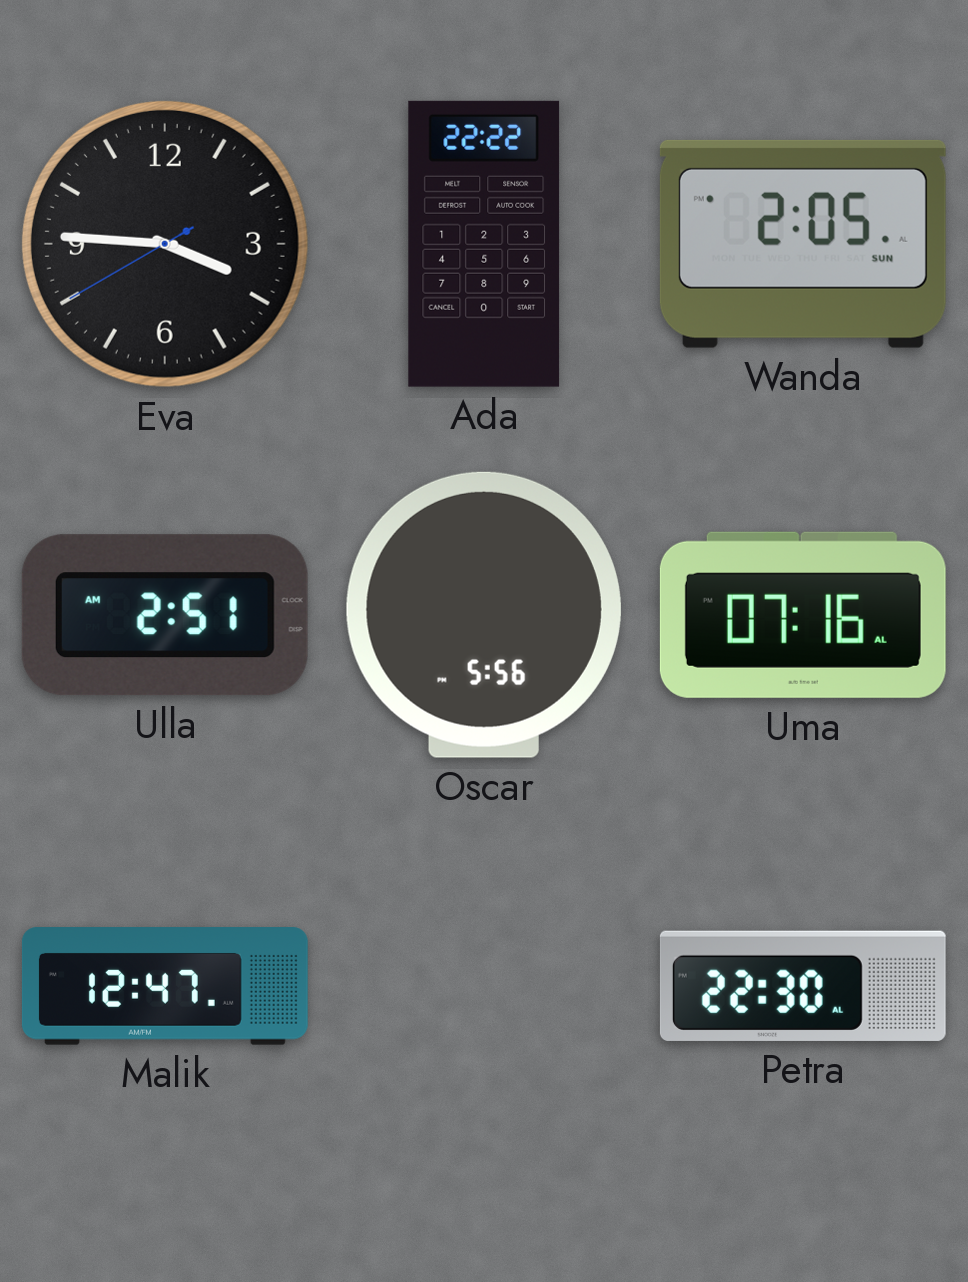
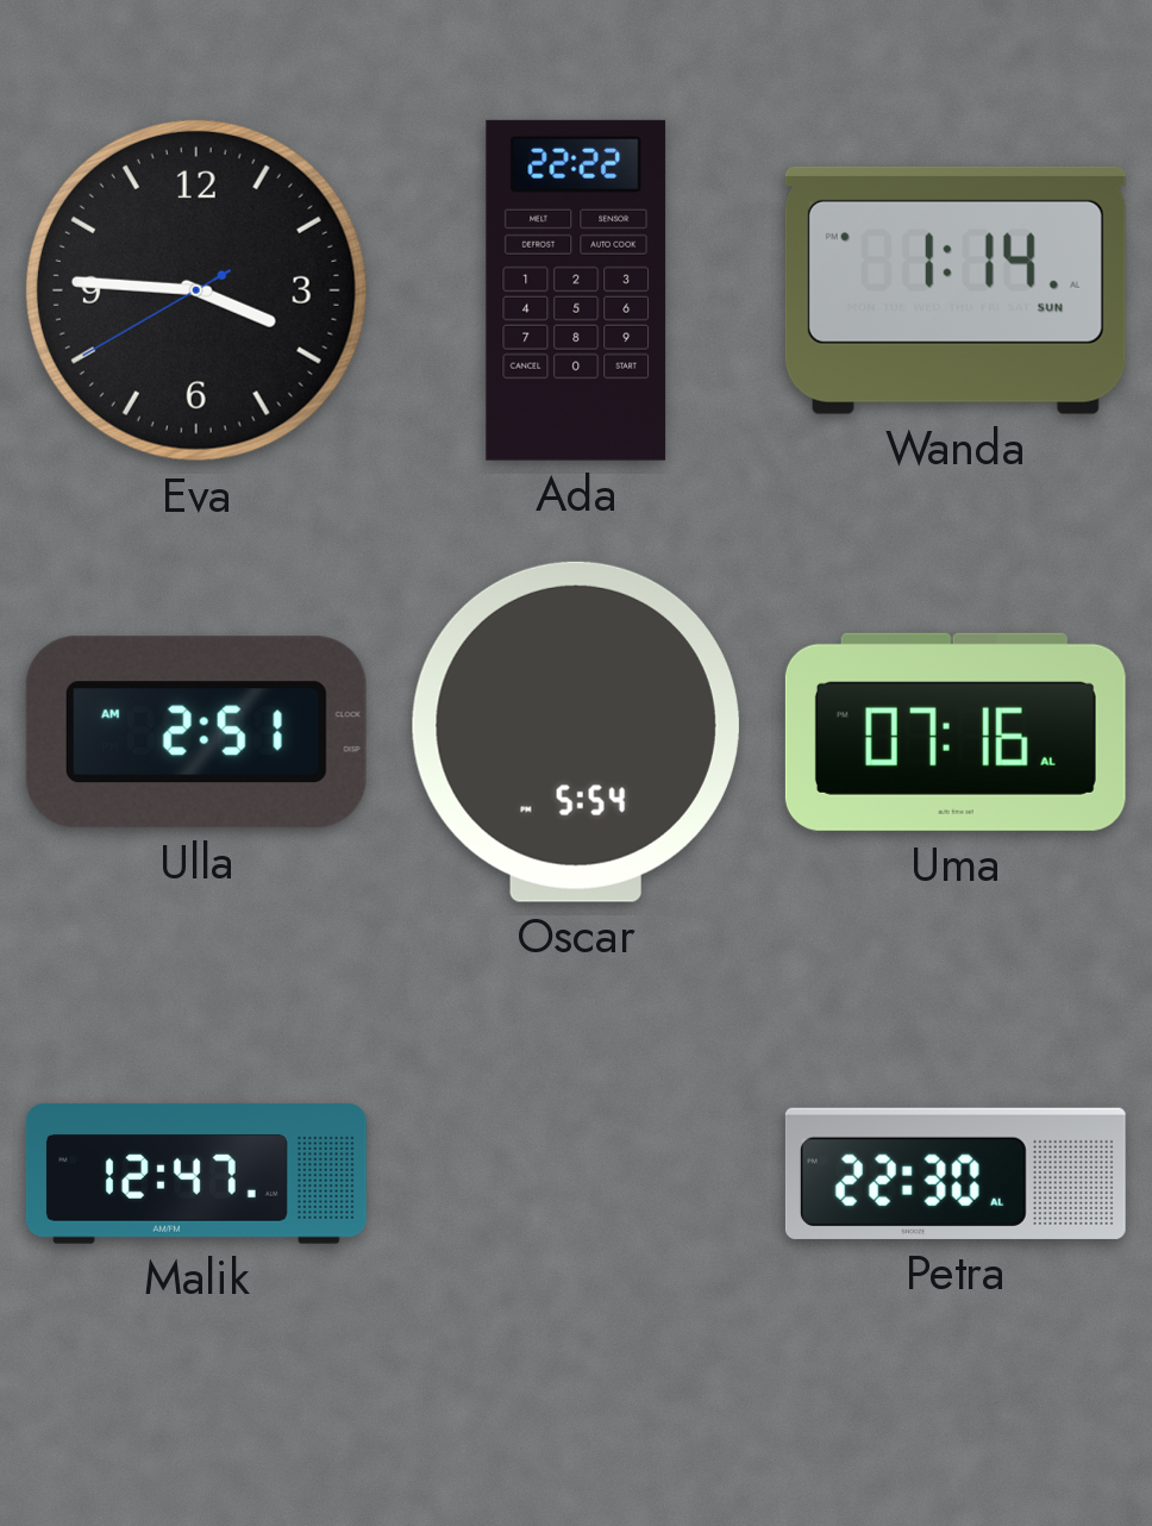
Wanda: 2:05 -> 1:14 (956, 290)
Oscar: 5:56 -> 5:54 (576, 732)
